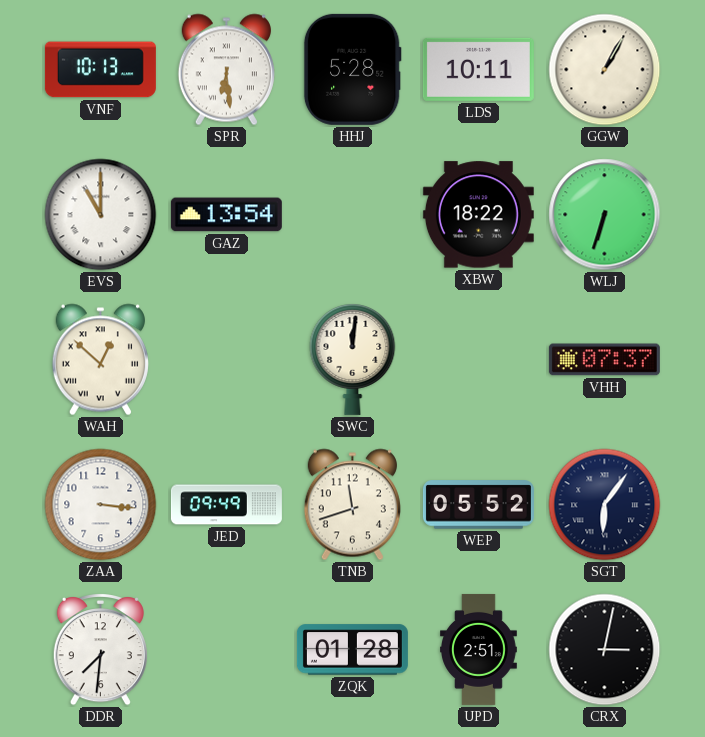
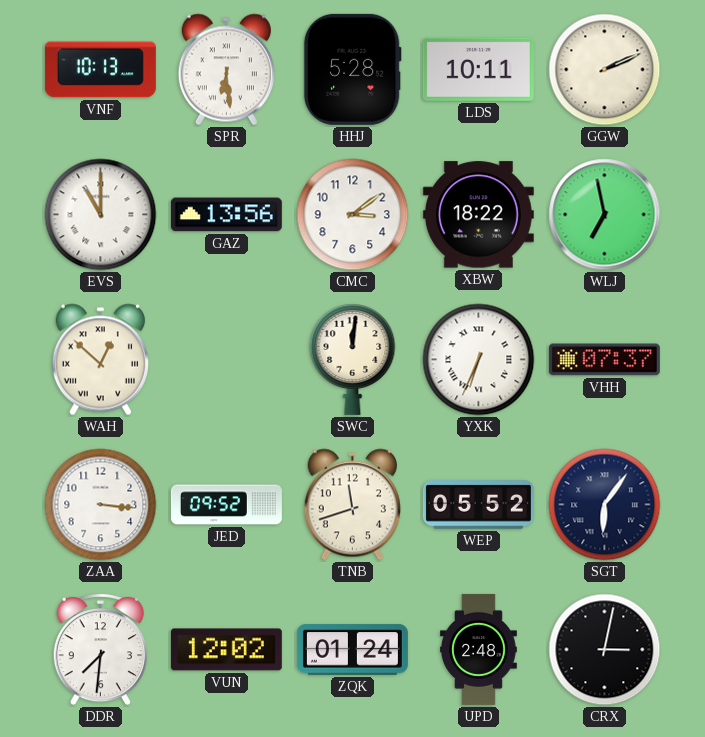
GGW: 1:05 -> 2:11 (605, 70)
GAZ: 13:54 -> 13:56 (226, 215)
CMC: none -> 3:09 (353, 215)
WLJ: 6:33 -> 6:58 (605, 215)
YXK: none -> 6:34 (479, 360)
JED: 09:49 -> 09:52 (226, 505)
VUN: none -> 12:02 (226, 650)
ZQK: 01:28 -> 01:24 (352, 650)
UPD: 2:51 -> 2:48 (479, 649)
